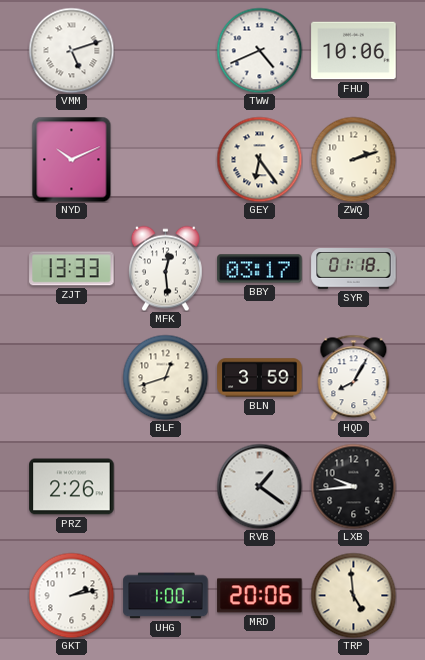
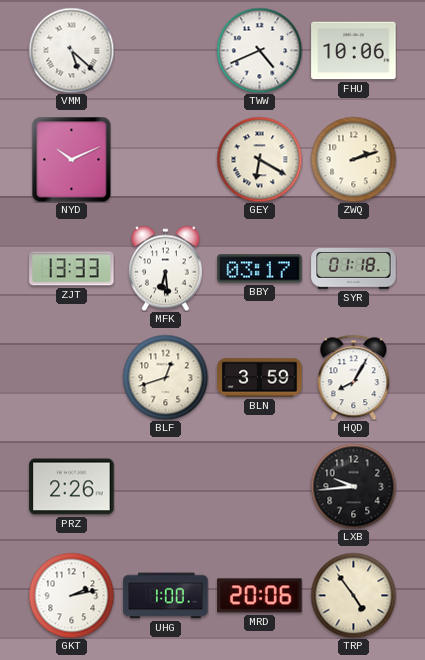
VMM: 5:12 -> 5:22 (71, 50)
GEY: 6:24 -> 6:20 (259, 159)
MFK: 12:29 -> 6:29 (165, 268)
RVB: 1:21 -> none (259, 486)
TRP: 4:59 -> 4:54 (353, 595)
